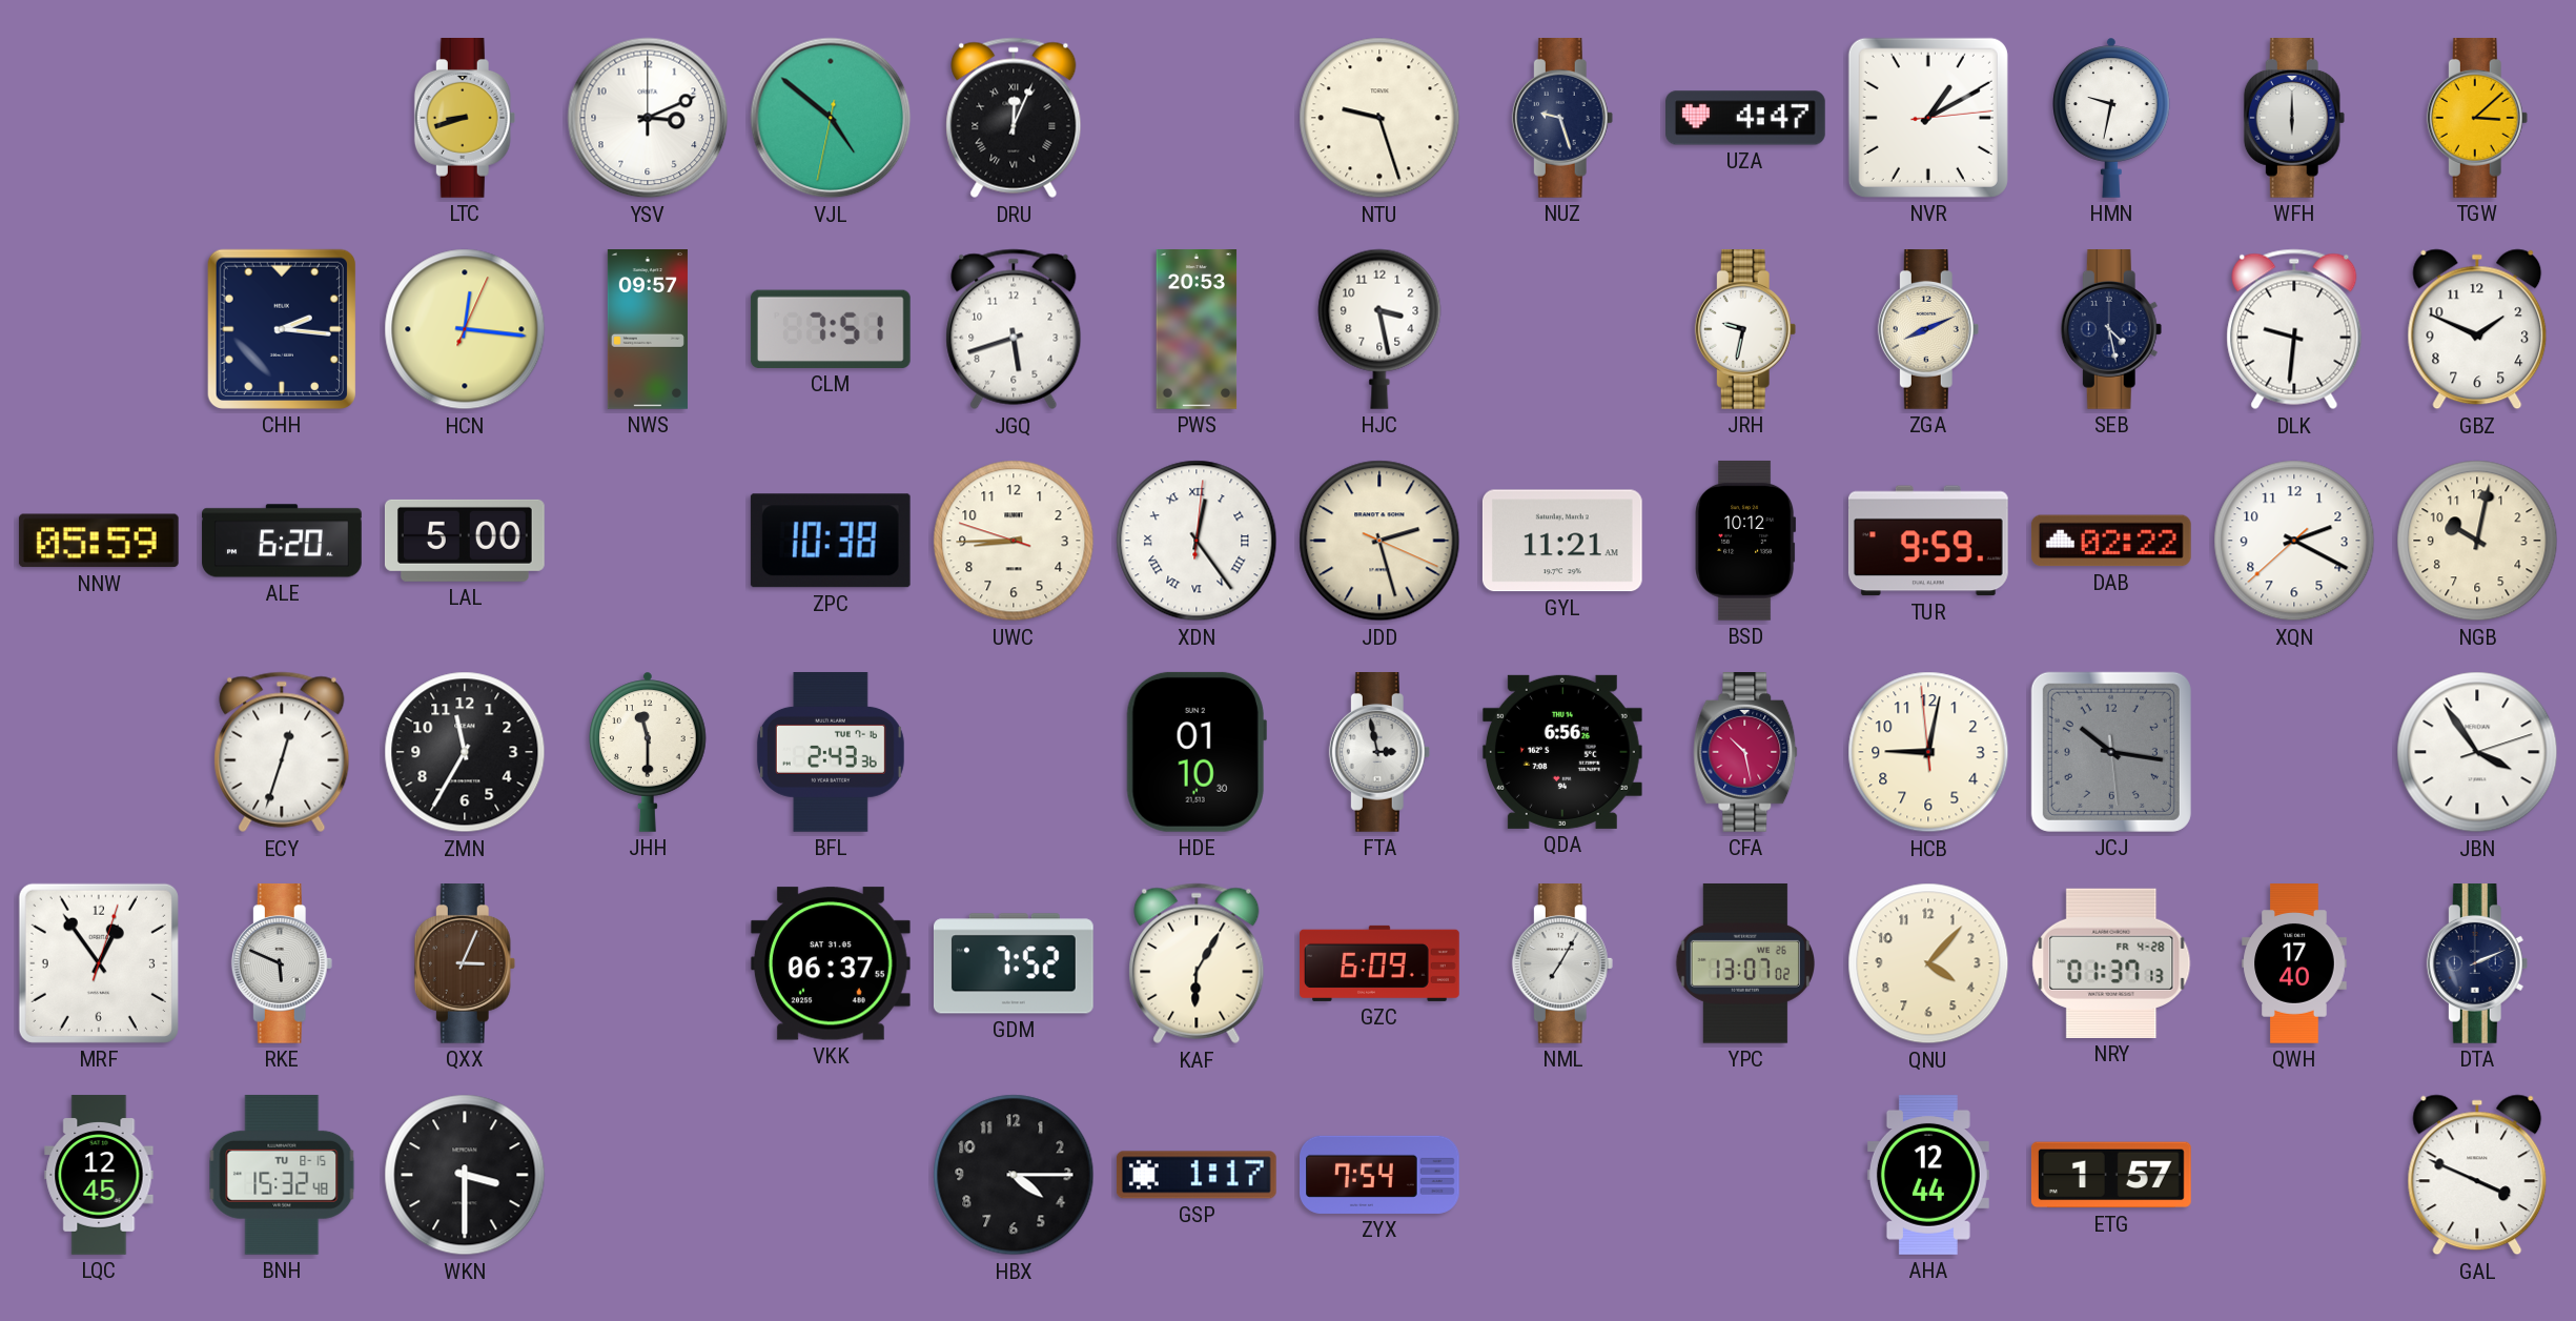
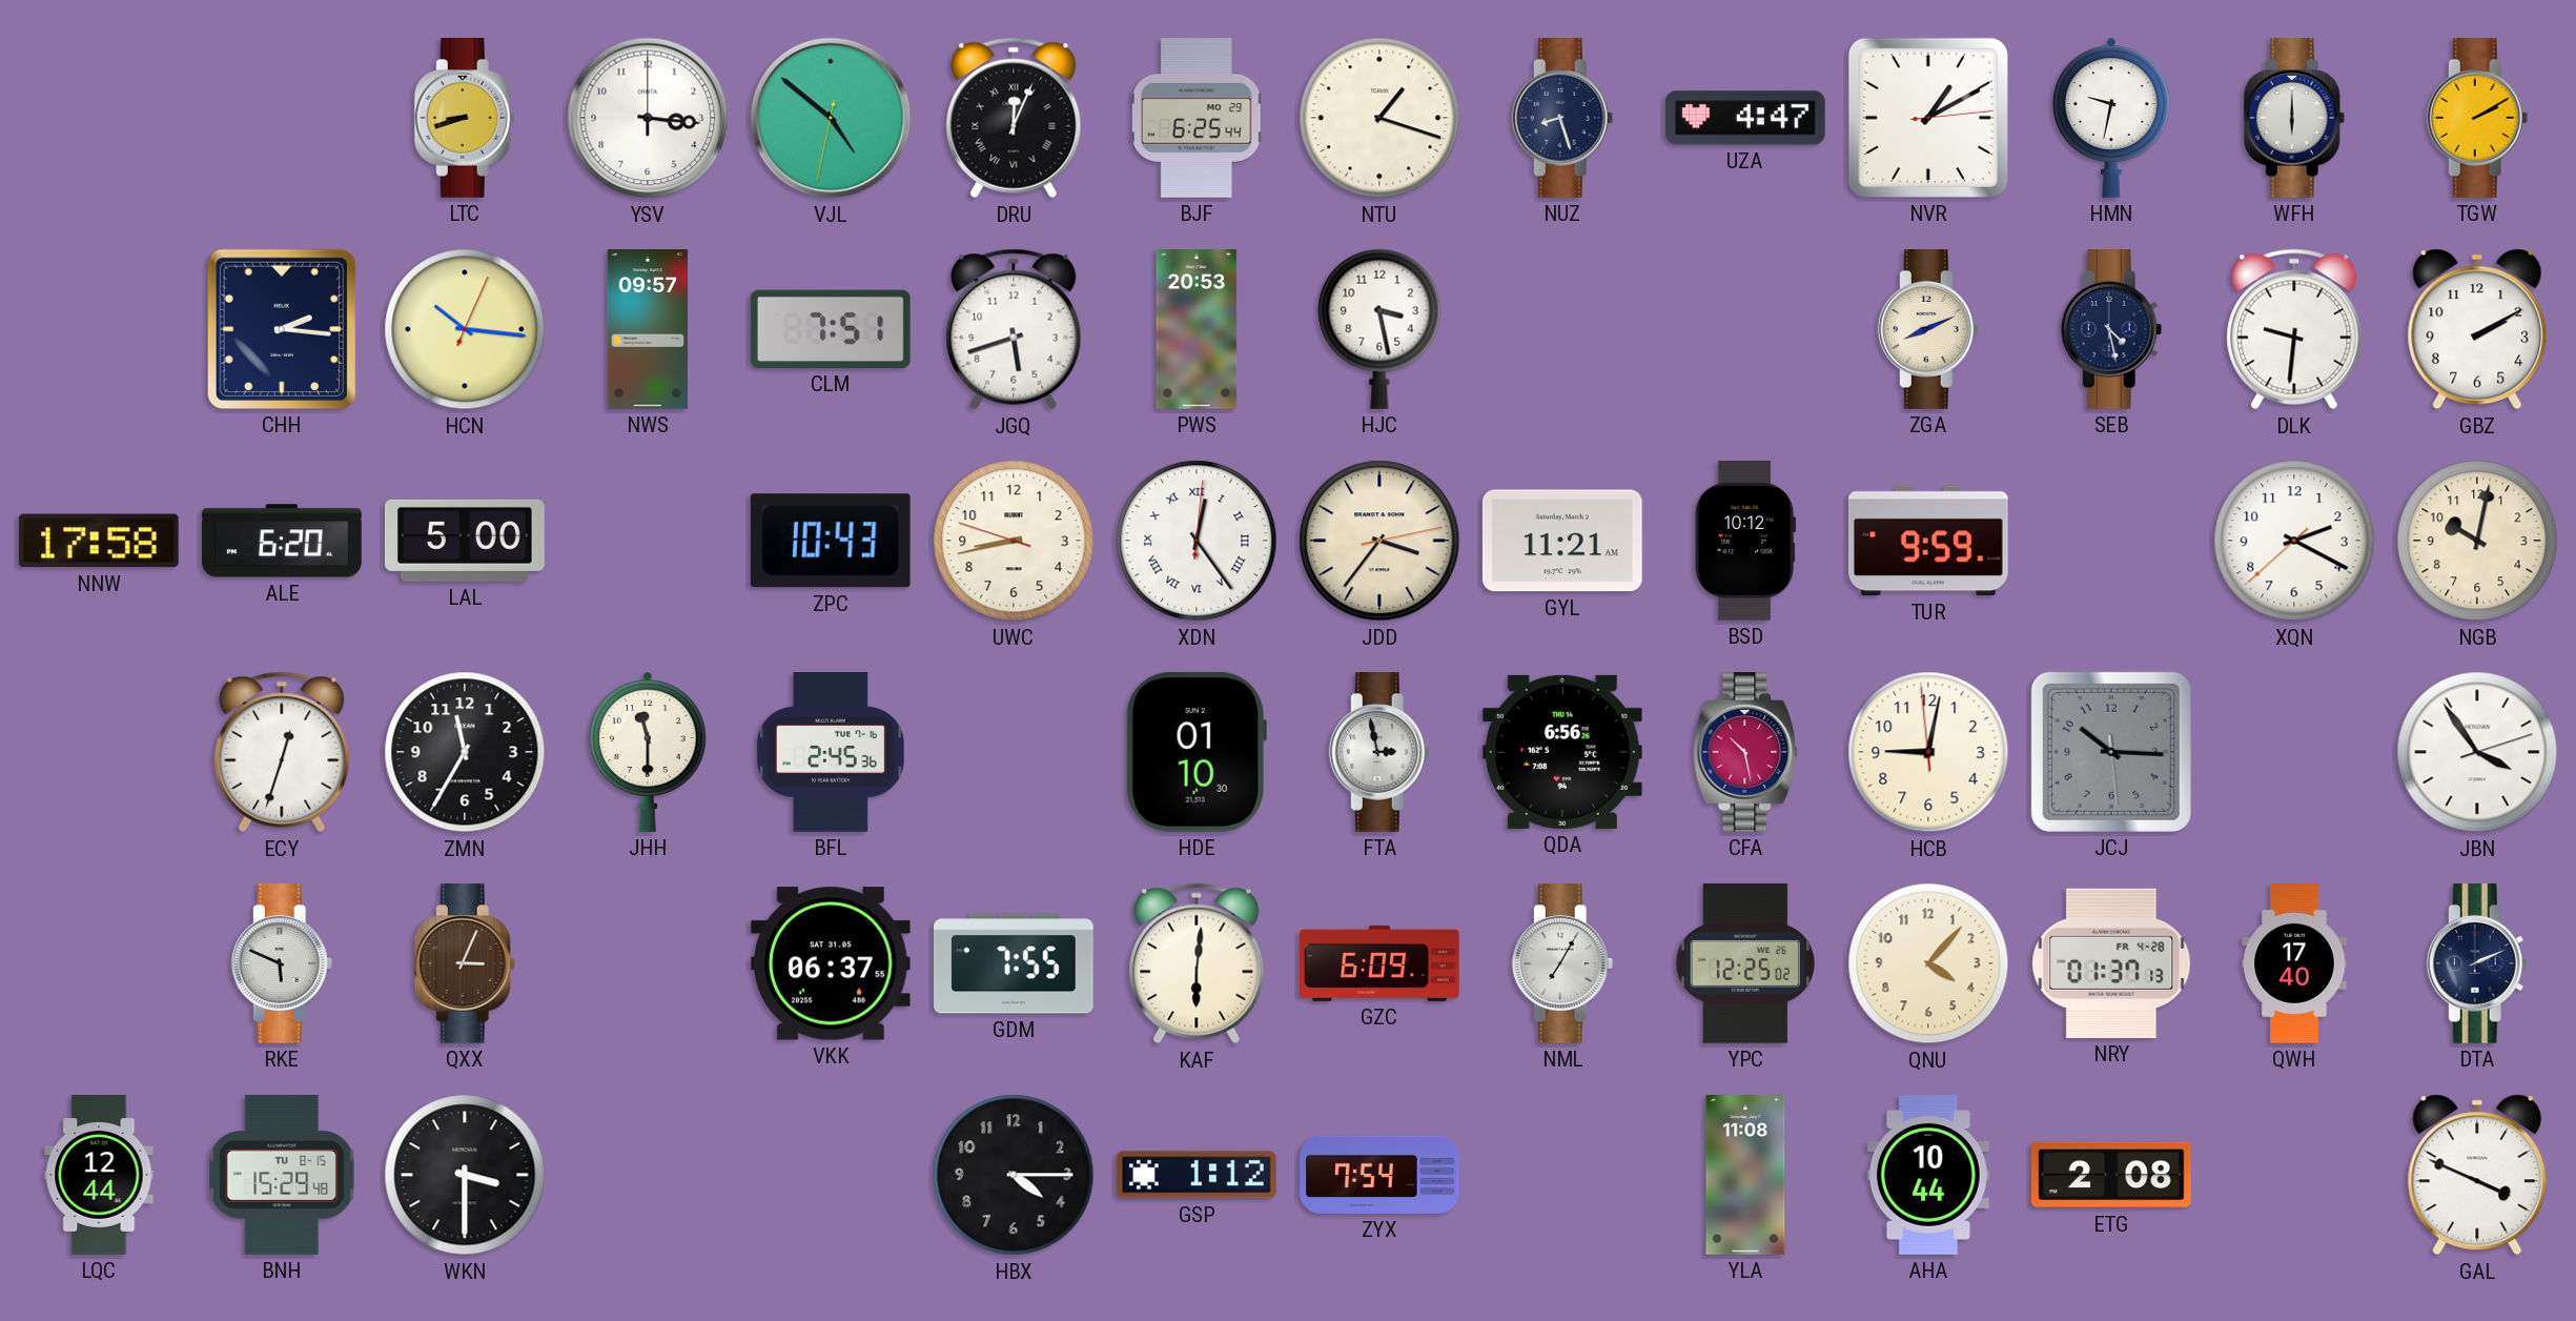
YSV: 3:11 -> 3:16 (648, 118)
BJF: none -> 6:25 (1197, 118)
NTU: 9:27 -> 1:18 (1379, 118)
NUZ: 9:27 -> 8:27 (1562, 119)
TGW: 3:08 -> 2:10 (2477, 119)
HCN: 12:16 -> 10:16 (465, 329)
JRH: 9:32 -> none (1745, 330)
GBZ: 1:49 -> 2:10 (2477, 329)
NNW: 05:59 -> 17:58 (99, 541)
ZPC: 10:38 -> 10:43 (831, 541)
UWC: 8:44 -> 8:42 (1014, 541)
JDD: 2:27 -> 3:36 (1379, 541)
DAB: 02:22 -> none (2111, 541)
BFL: 2:43 -> 2:45 (831, 753)
JCJ: 10:16 -> 10:15 (2111, 752)
MRF: 12:54 -> none (99, 963)
GDM: 7:52 -> 7:55 (1014, 963)
KAF: 6:05 -> 6:01 (1197, 963)
YPC: 13:07 -> 12:25 (1744, 963)
LQC: 12:45 -> 12:44 (99, 1175)
BNH: 15:32 -> 15:29 (282, 1175)
GSP: 1:17 -> 1:12 (1197, 1175)
YLA: none -> 11:08 (1745, 1176)
AHA: 12:44 -> 10:44 (1928, 1176)
ETG: 1:57 -> 2:08 (2111, 1175)
